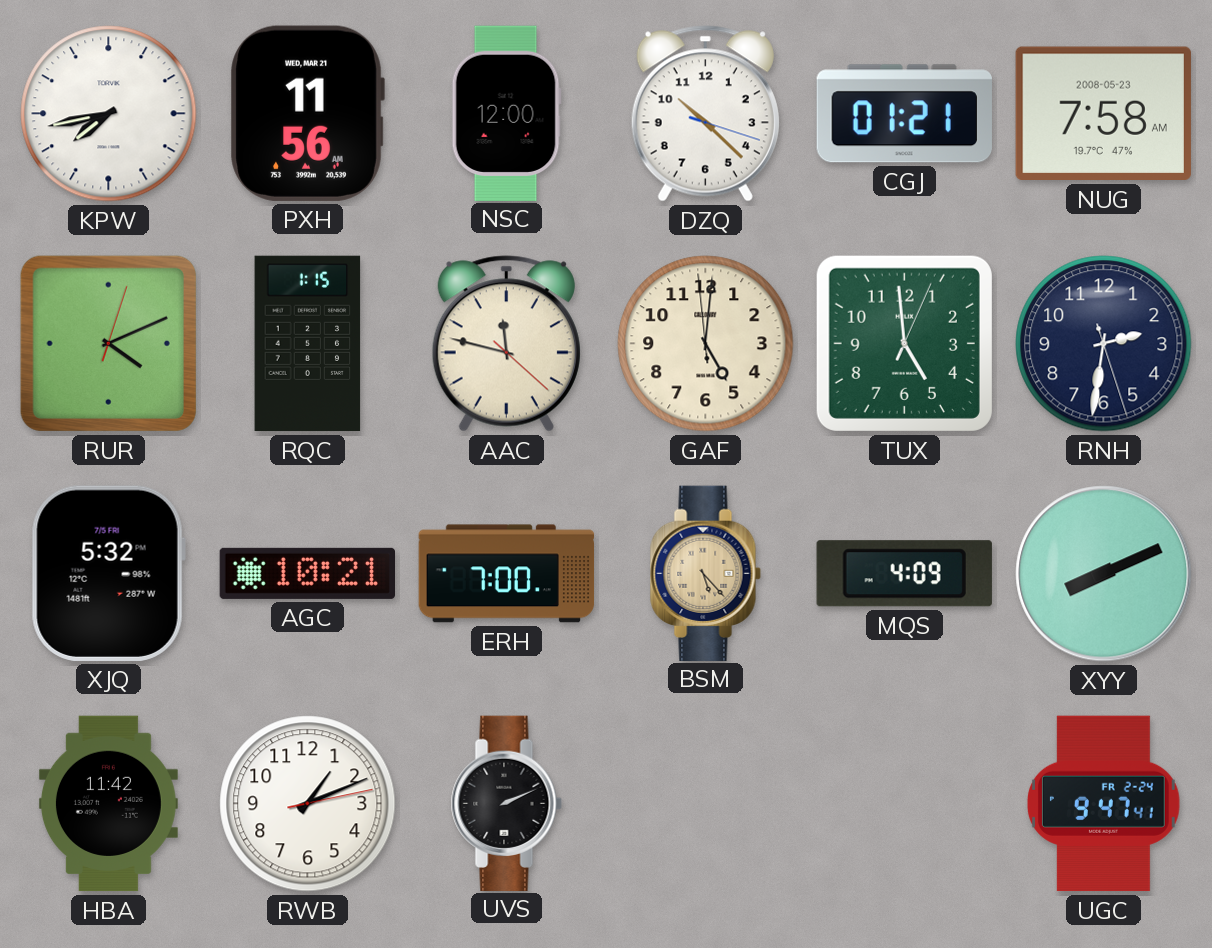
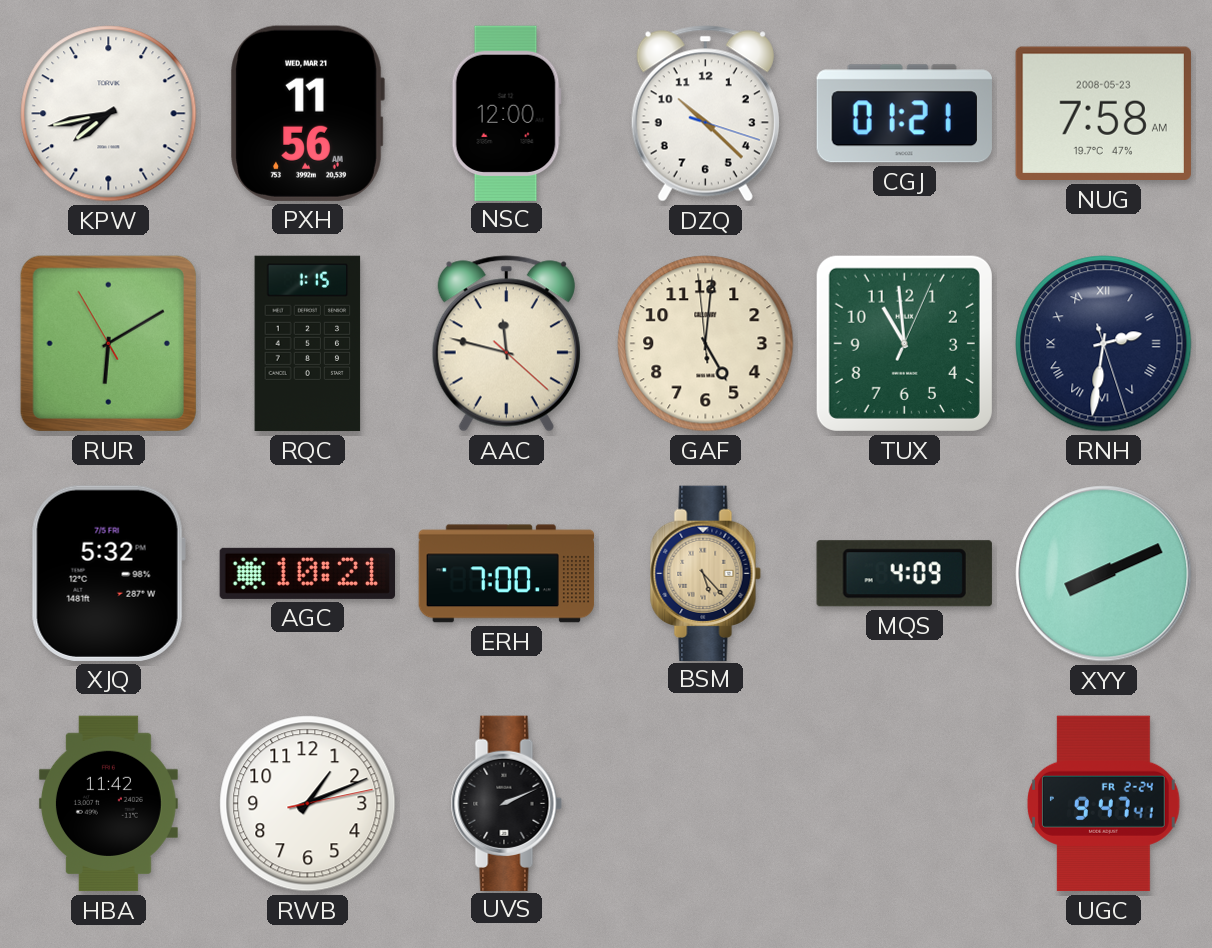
RUR: 4:11 -> 6:09 (108, 343)
TUX: 4:59 -> 10:59 (904, 343)
RNH numerals: Arabic -> Roman (1104, 344)
